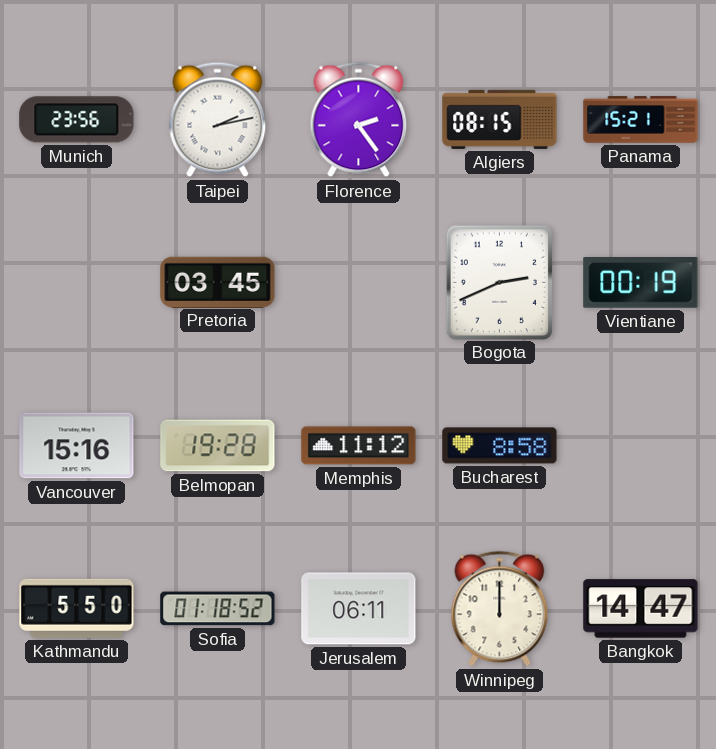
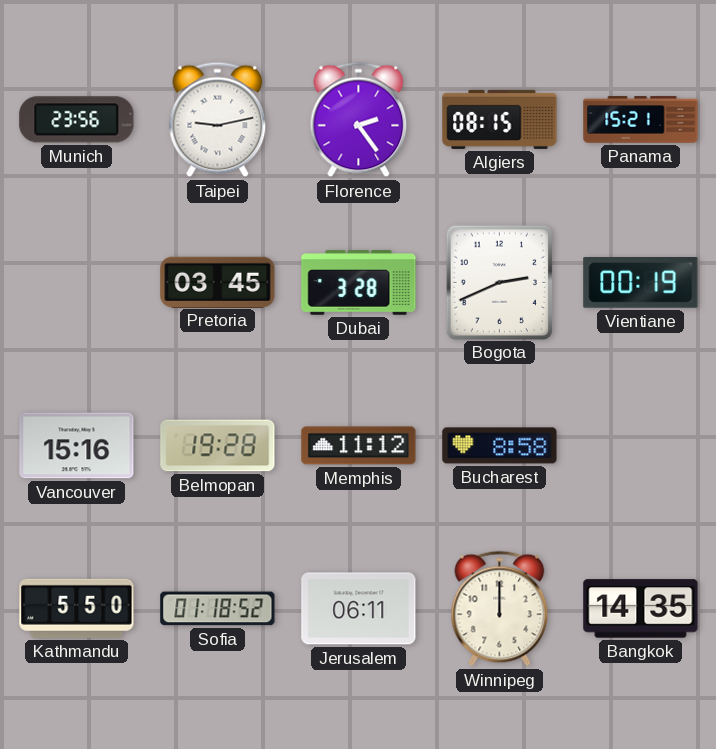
Taipei: 2:13 -> 9:13 (218, 120)
Dubai: none -> 3:28 (359, 283)
Bangkok: 14:47 -> 14:35 (641, 609)
